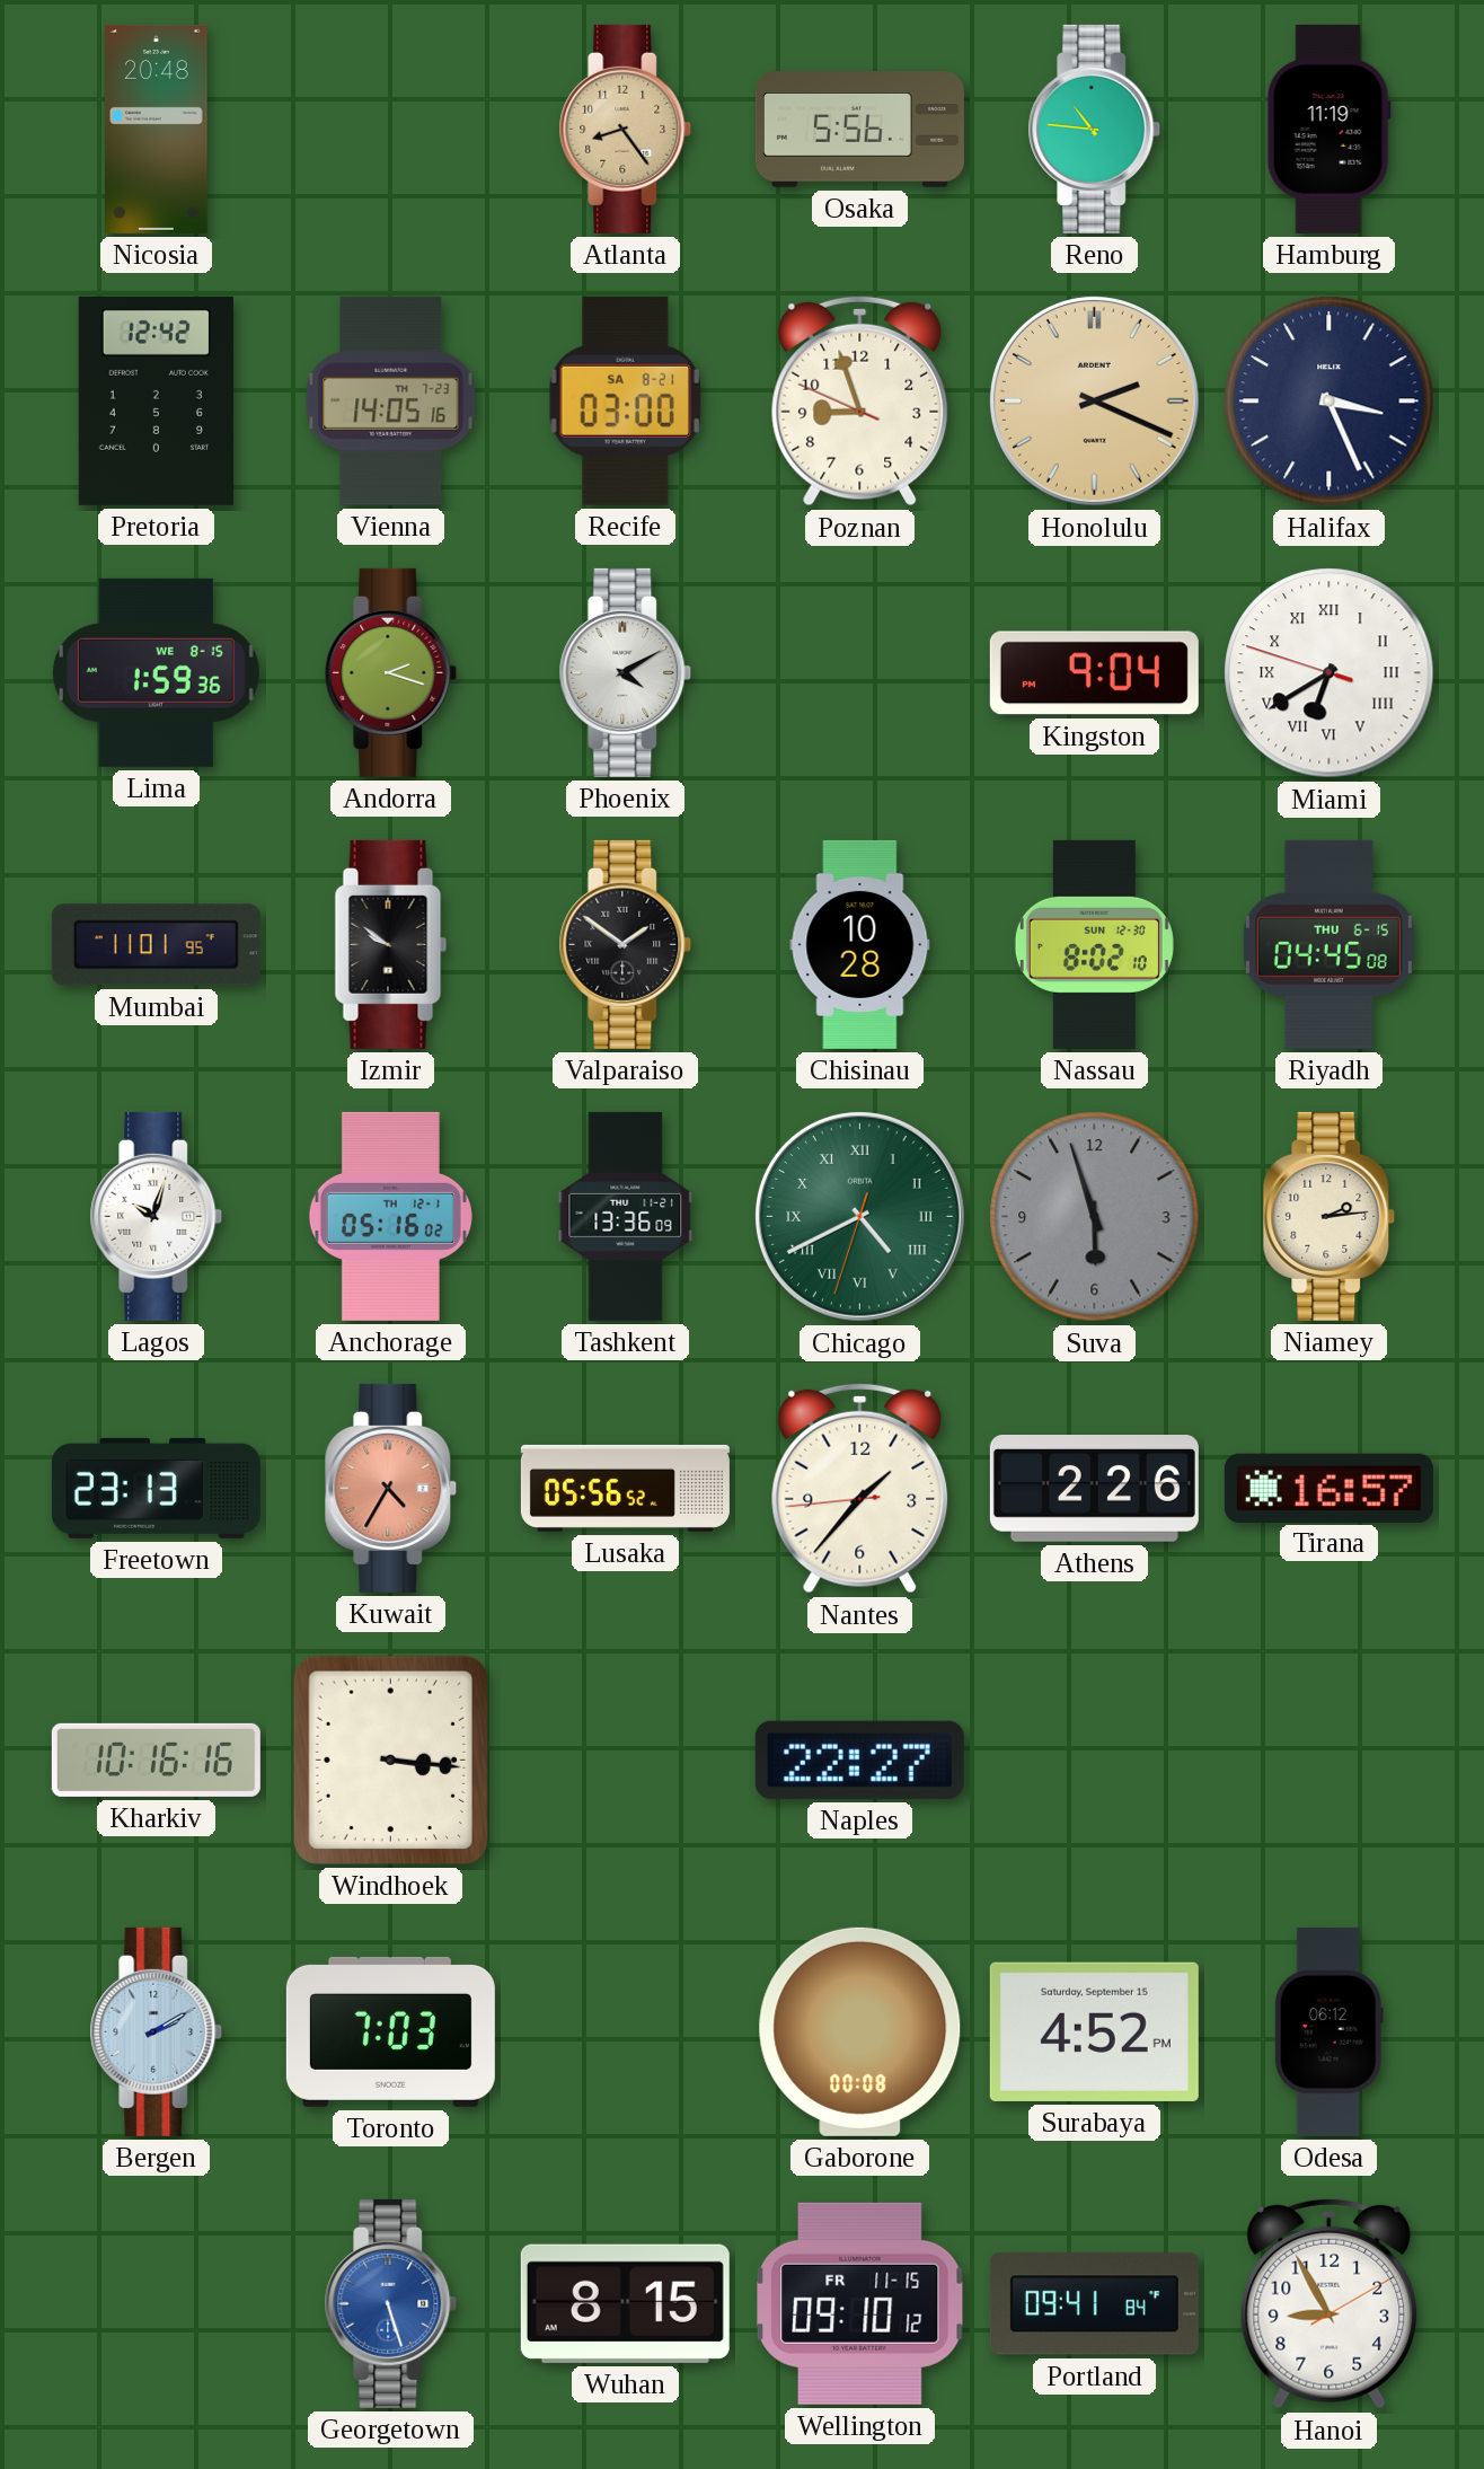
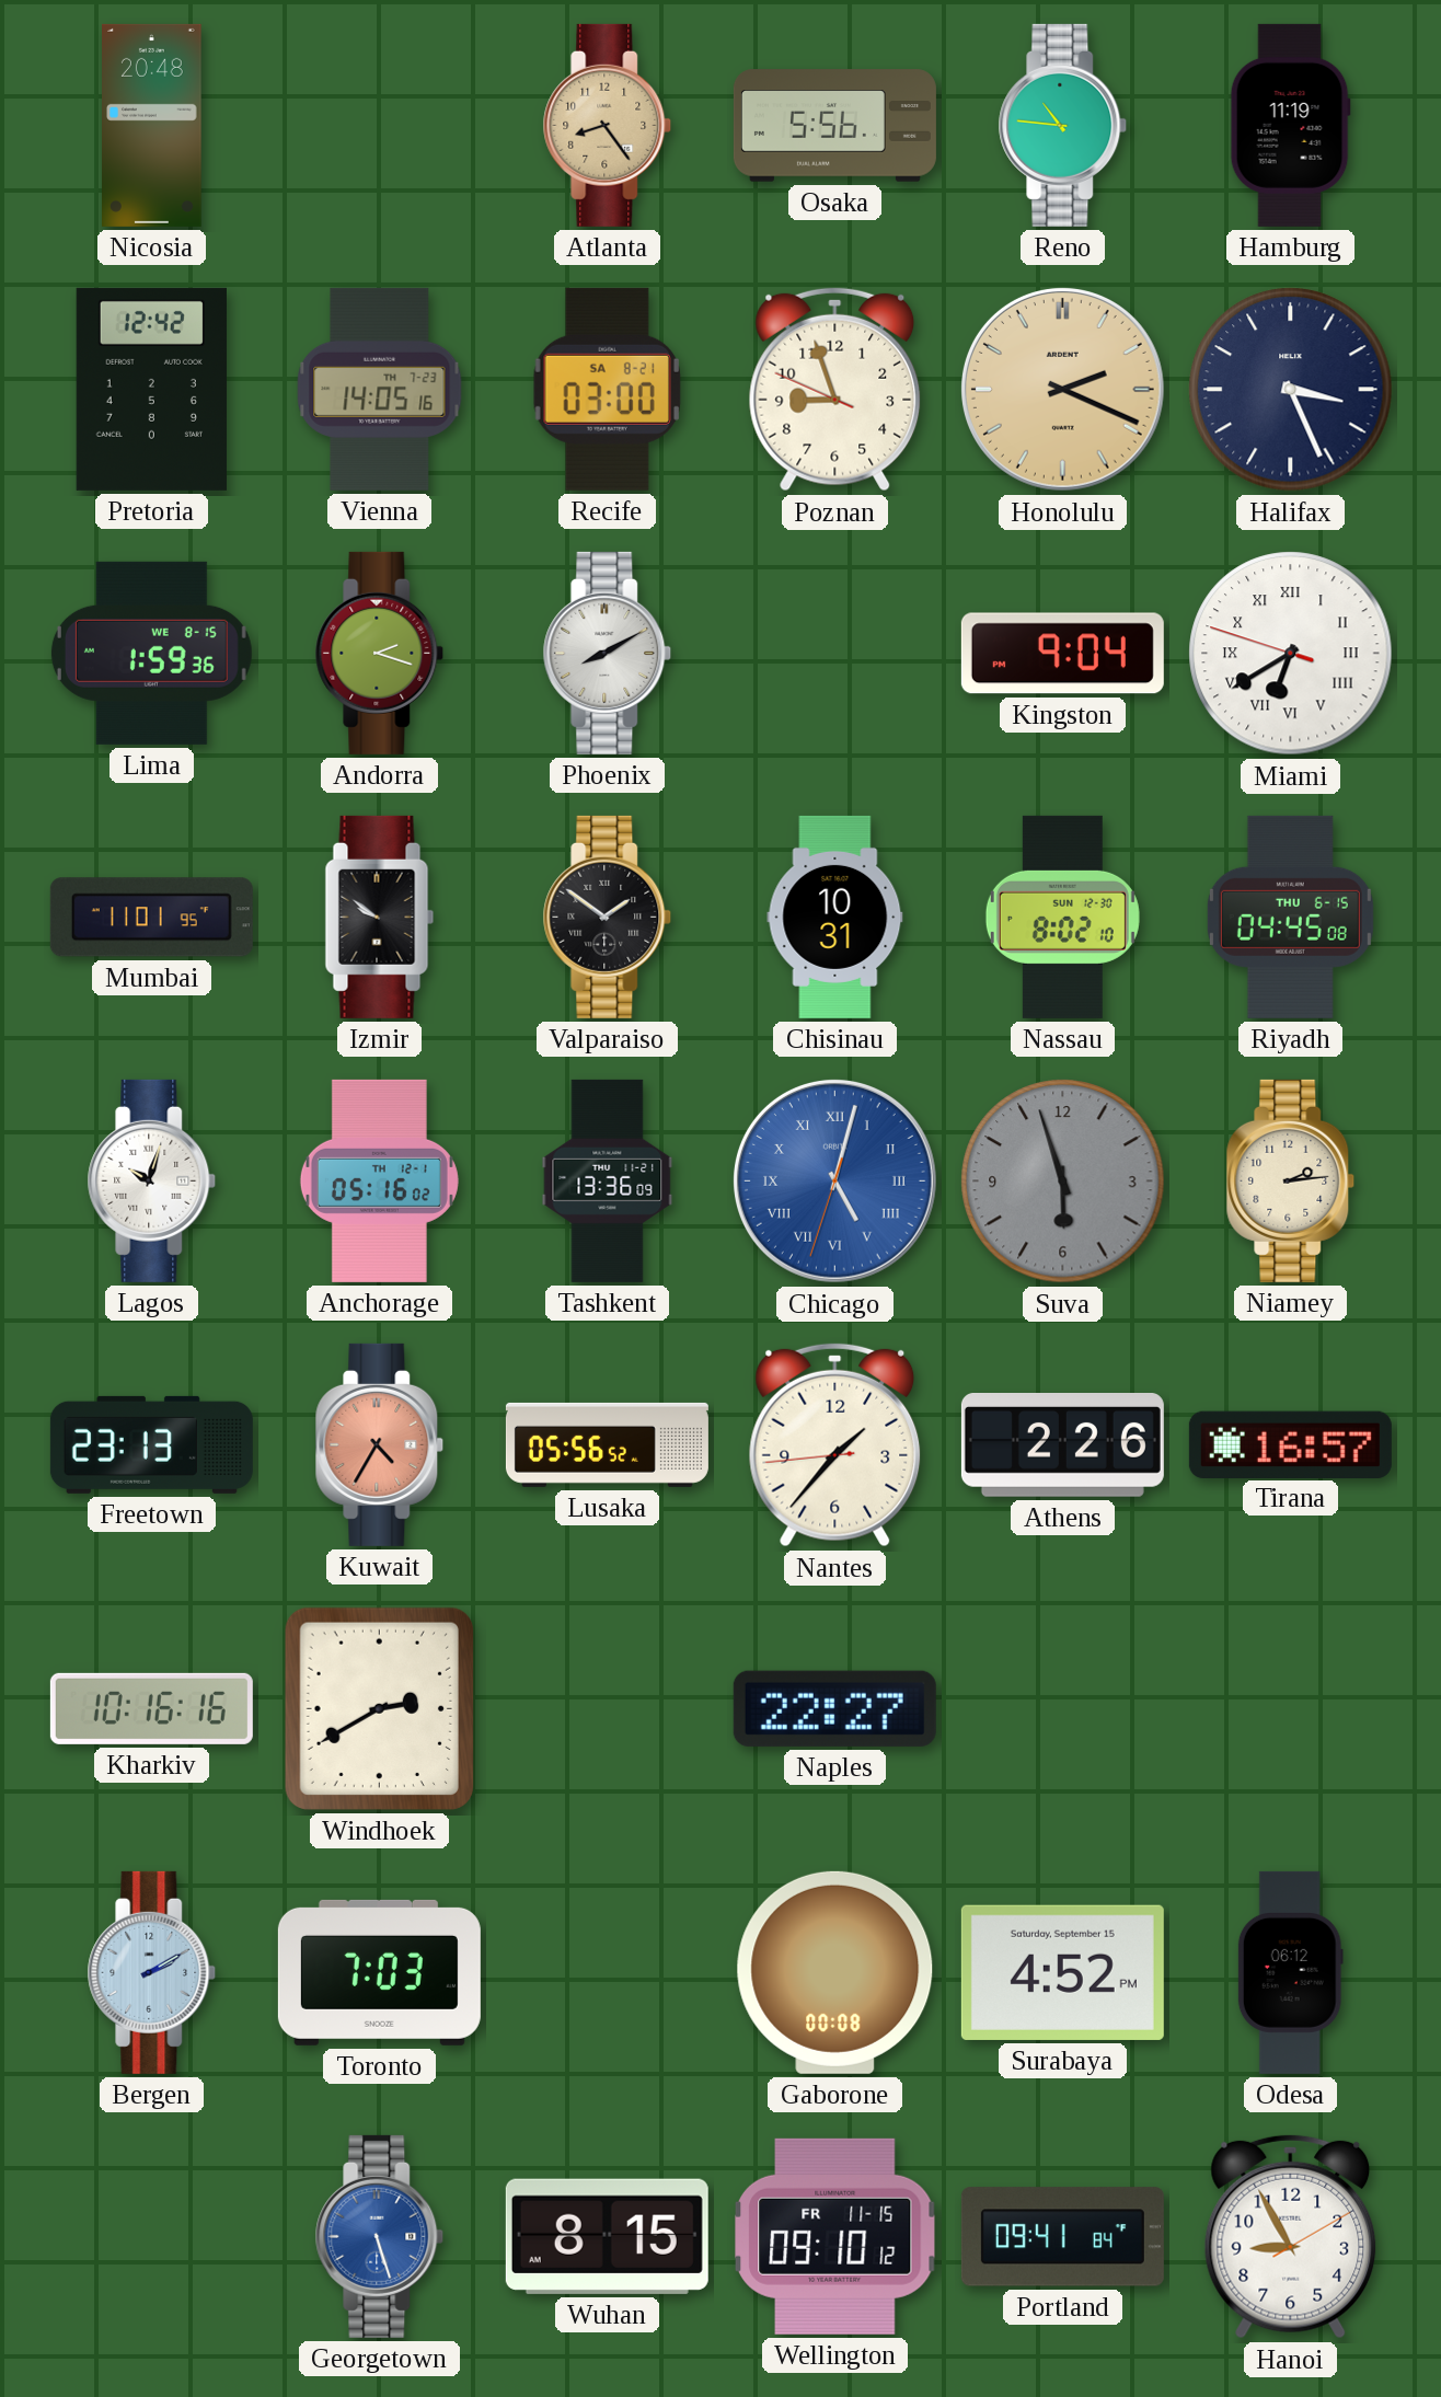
Phoenix: 4:10 -> 8:10 (608, 653)
Chisinau: 10:28 -> 10:31 (835, 917)
Chicago: 4:40 -> 5:02 (834, 1180)
Chicago dial: green -> blue (834, 1180)
Windhoek: 3:16 -> 2:40 (379, 1708)
